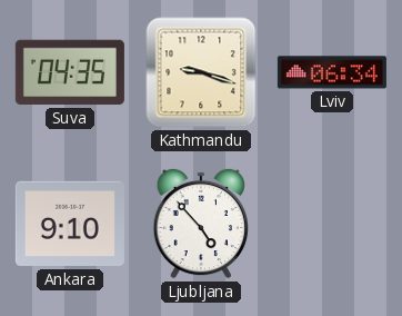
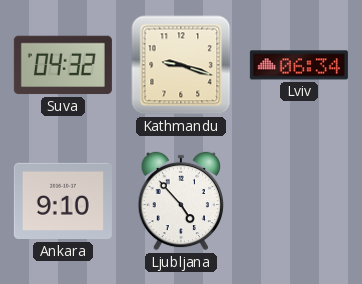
Suva: 04:35 -> 04:32 (63, 65)
